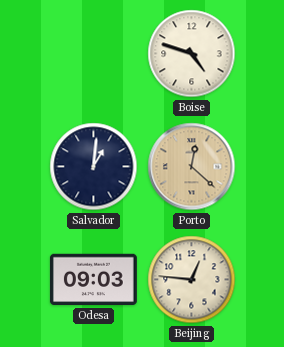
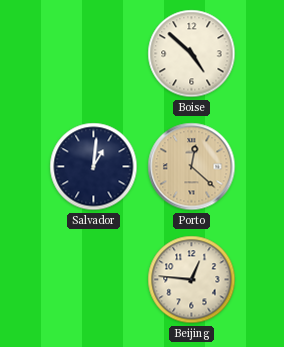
Boise: 4:48 -> 4:52 (192, 54)
Odesa: 09:03 -> none (93, 280)
